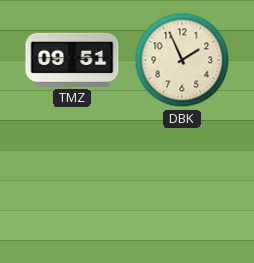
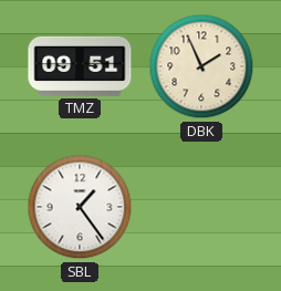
SBL: none -> 1:24 (80, 207)
